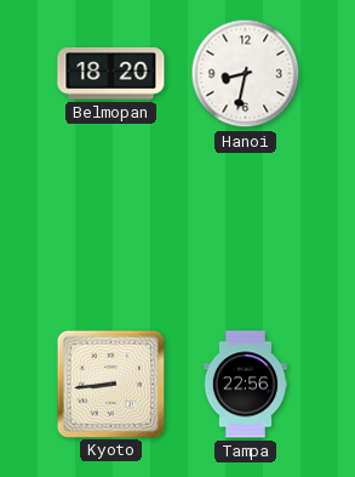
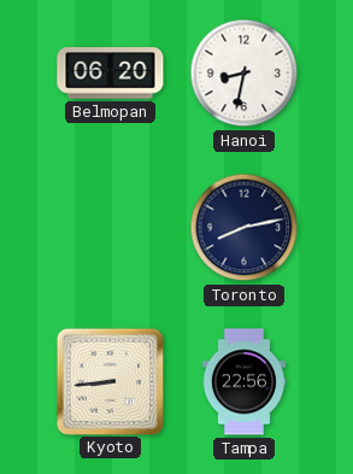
Belmopan: 18:20 -> 06:20 (111, 74)
Toronto: none -> 8:13 (245, 228)
